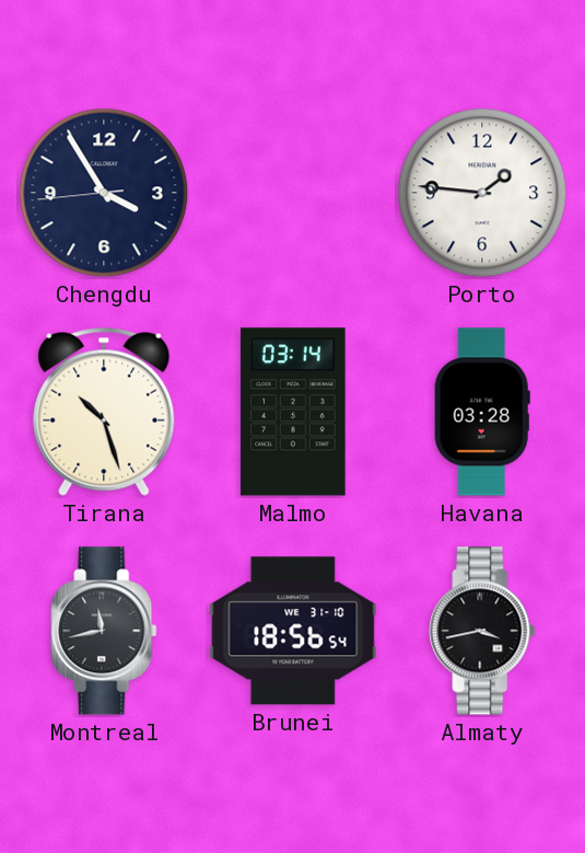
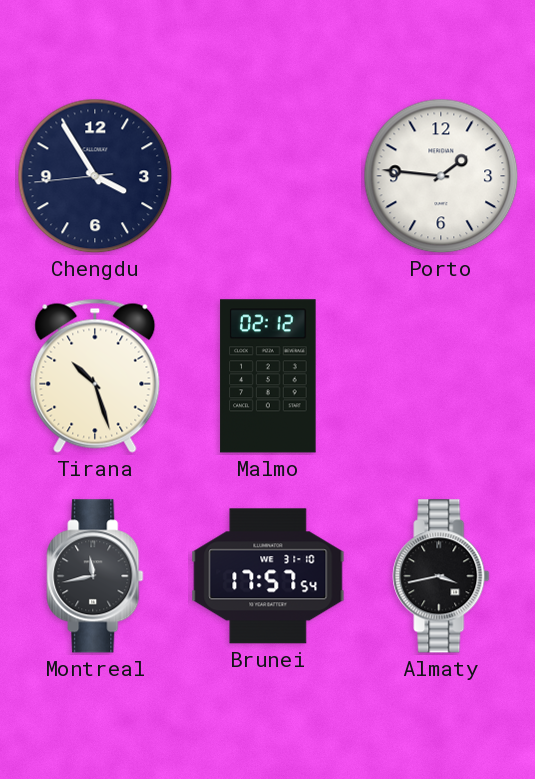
Malmo: 03:14 -> 02:12 (268, 376)
Havana: 03:28 -> none (482, 412)
Brunei: 18:56 -> 17:57 (268, 576)
